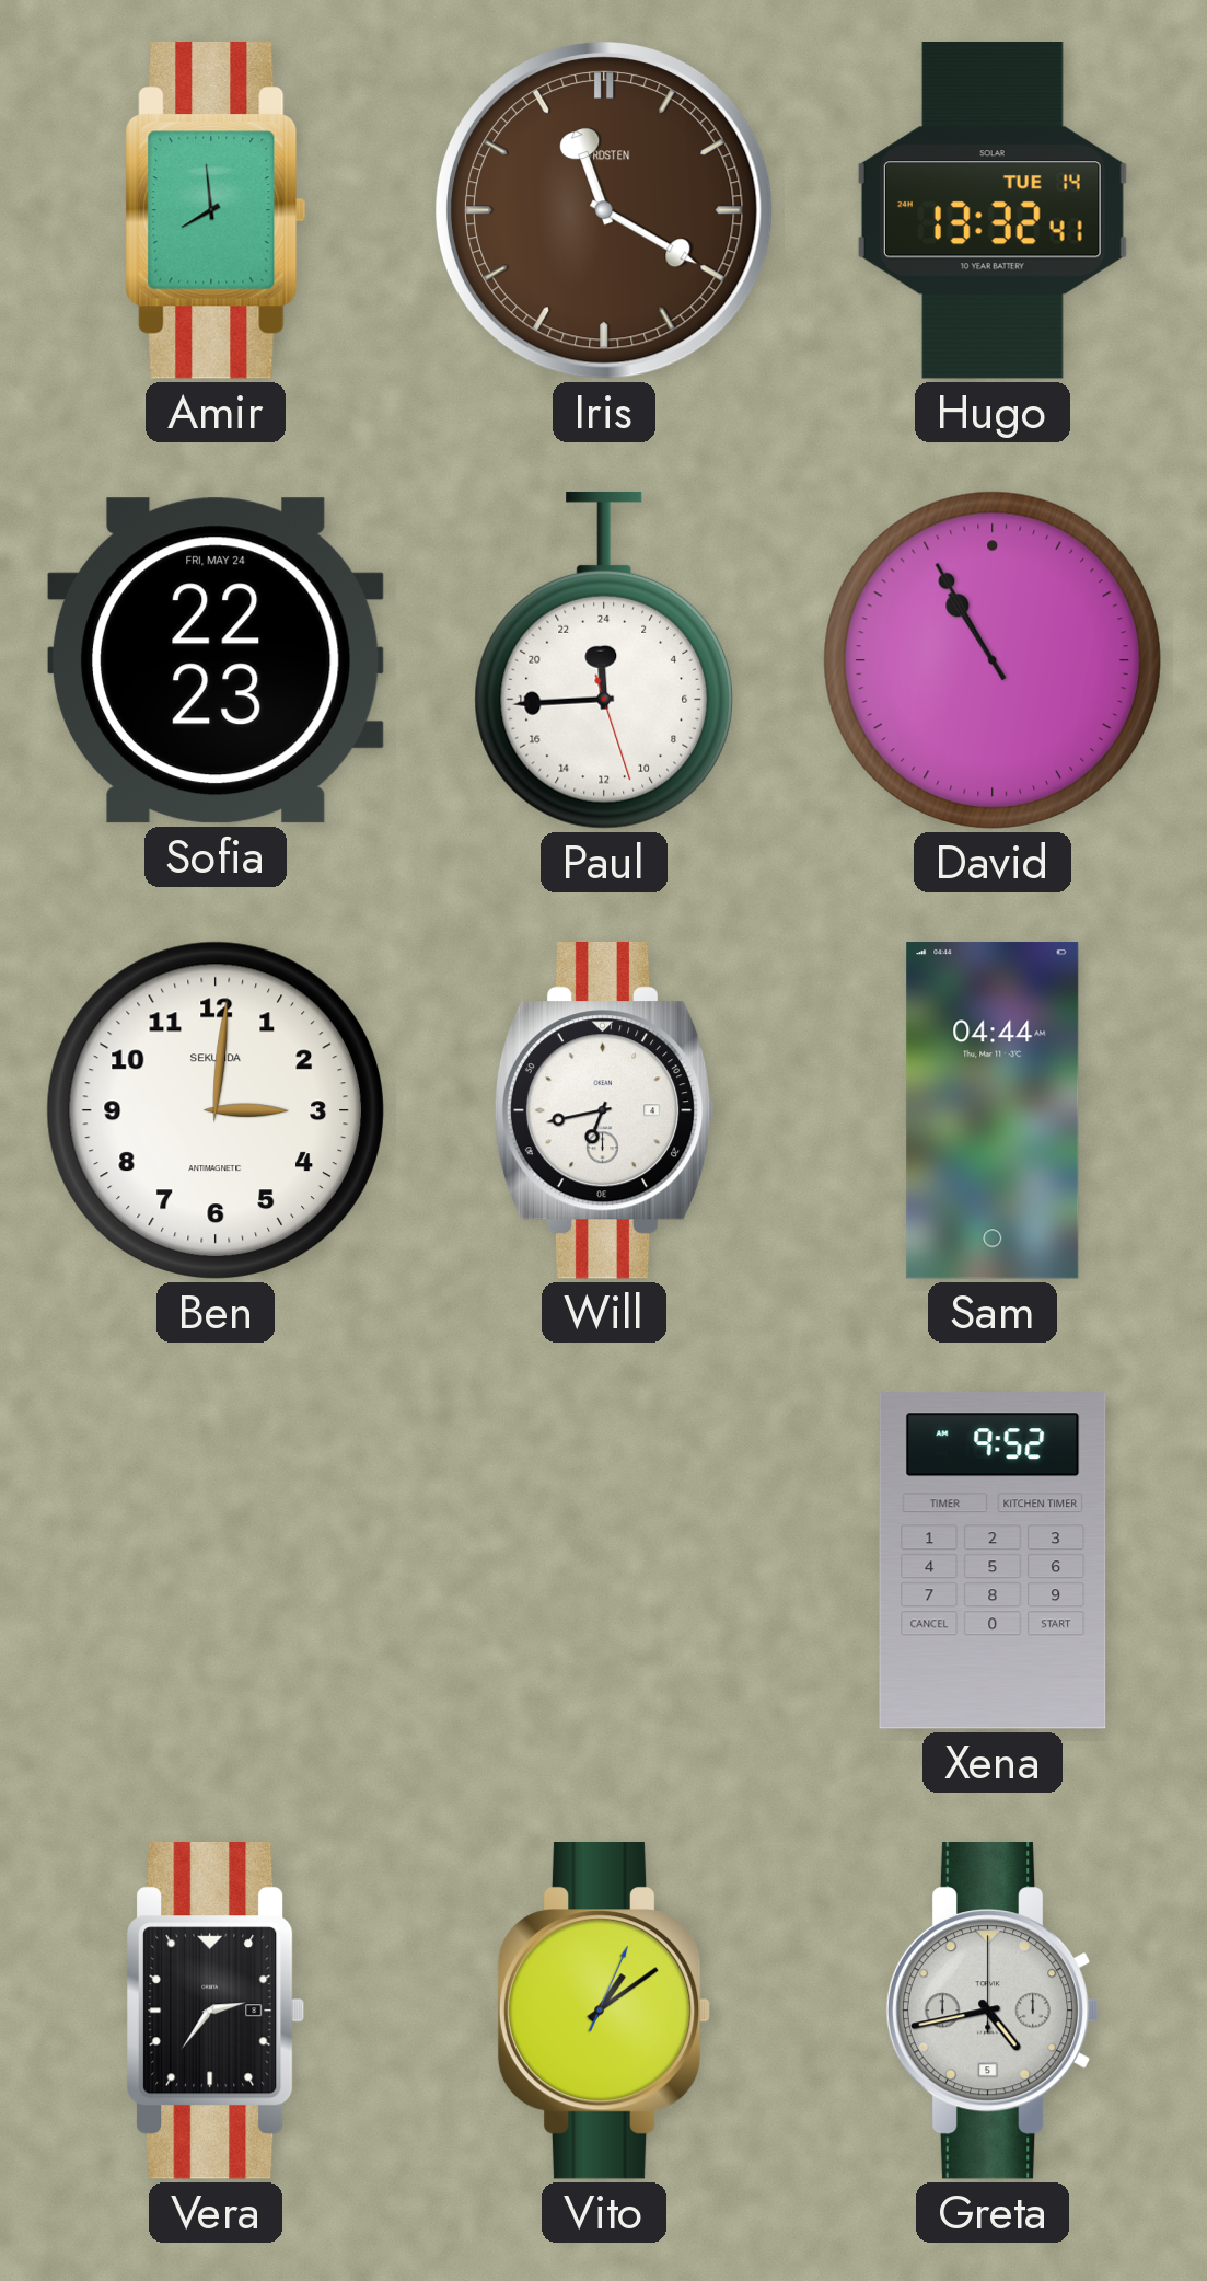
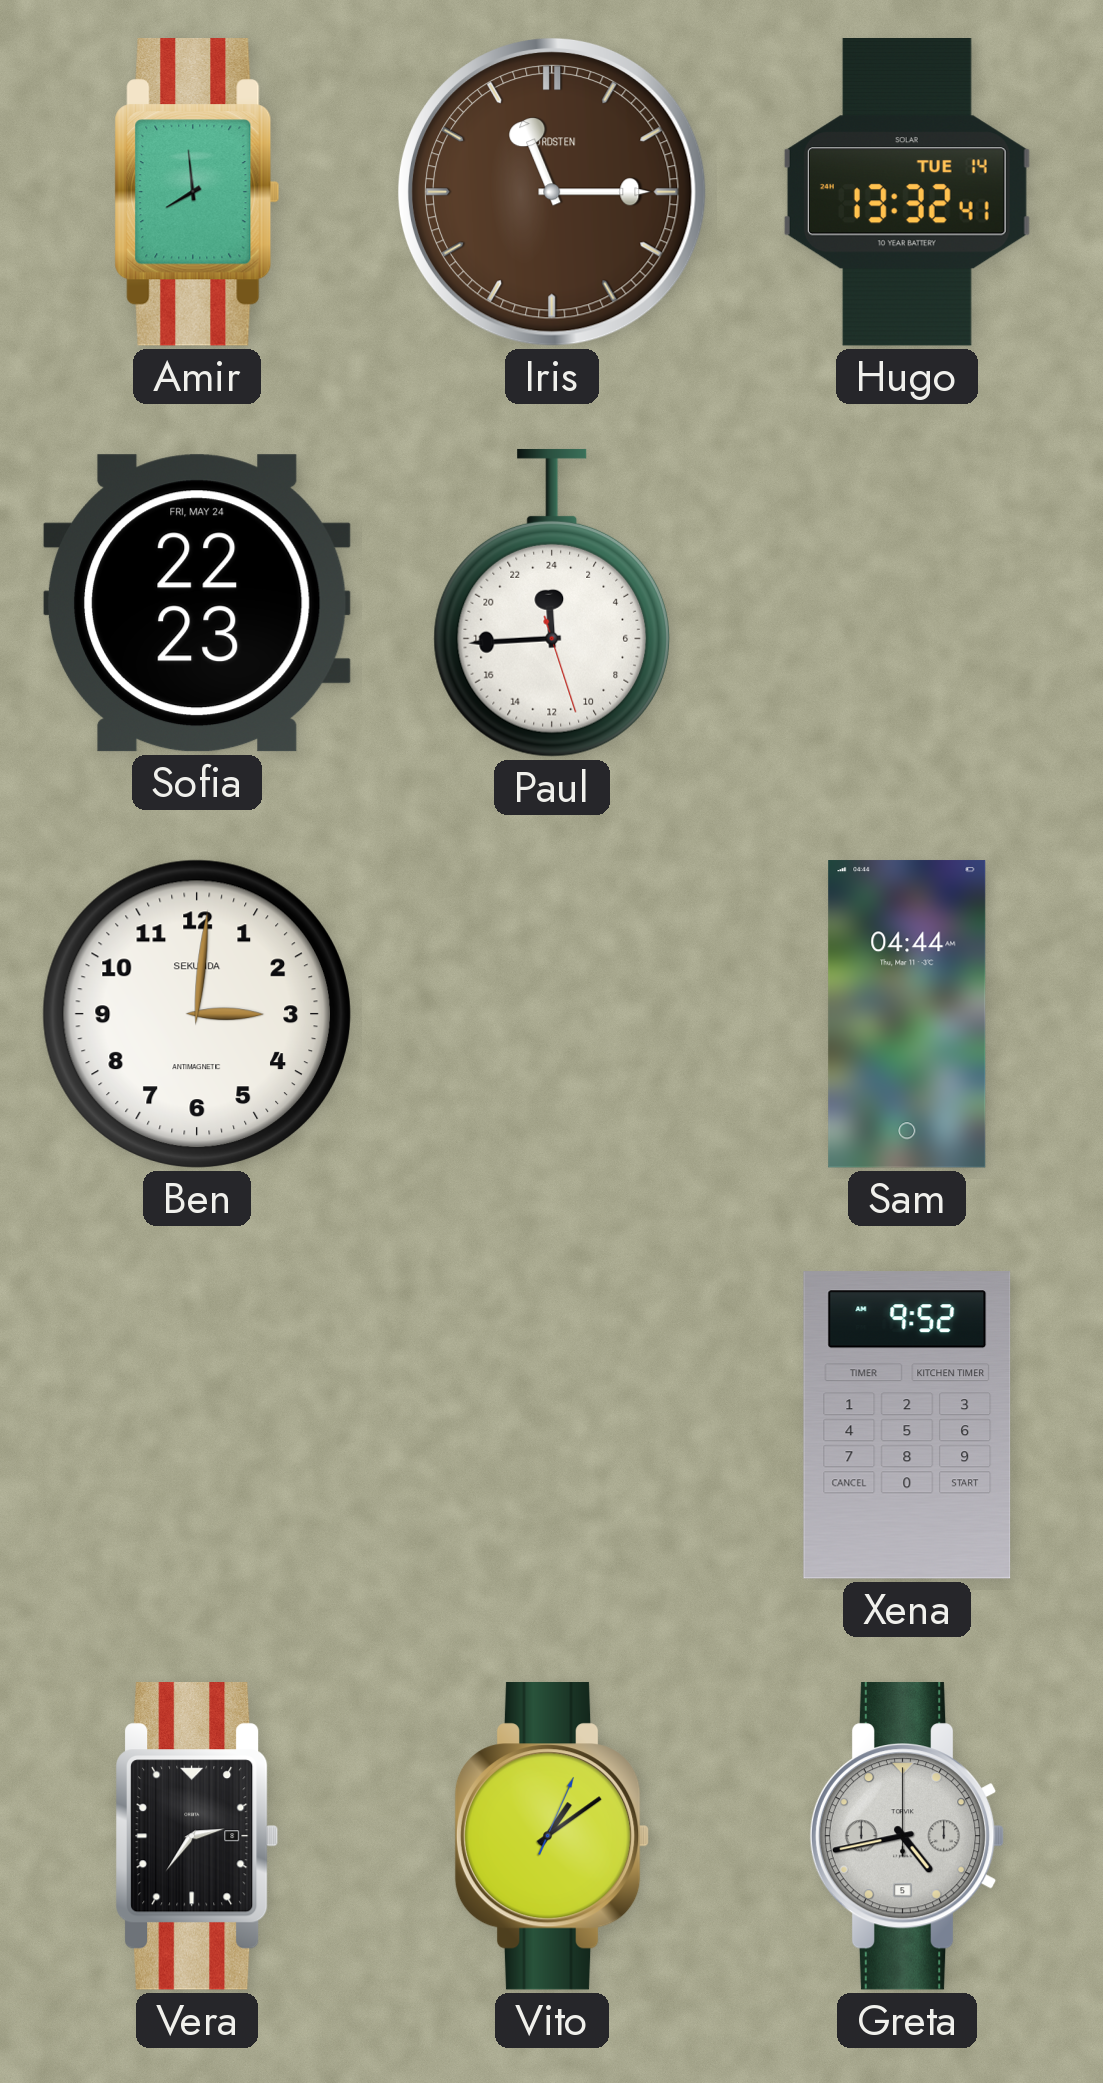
Iris: 11:20 -> 11:15 (552, 192)
David: 10:55 -> none (993, 660)
Will: 6:43 -> none (604, 1111)
